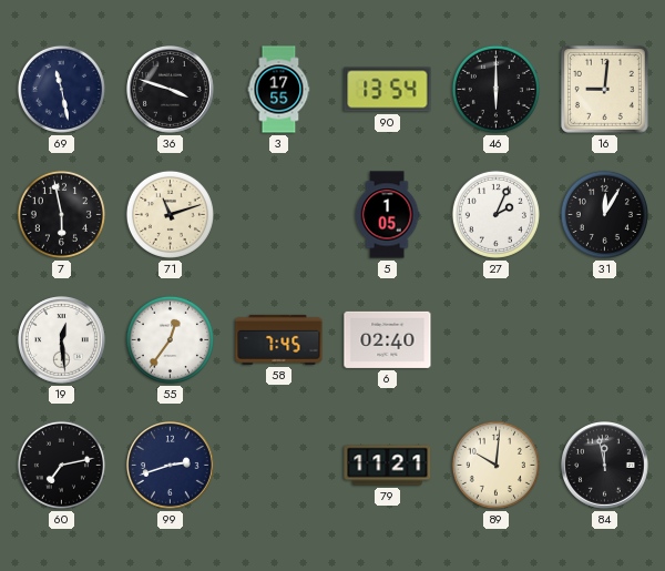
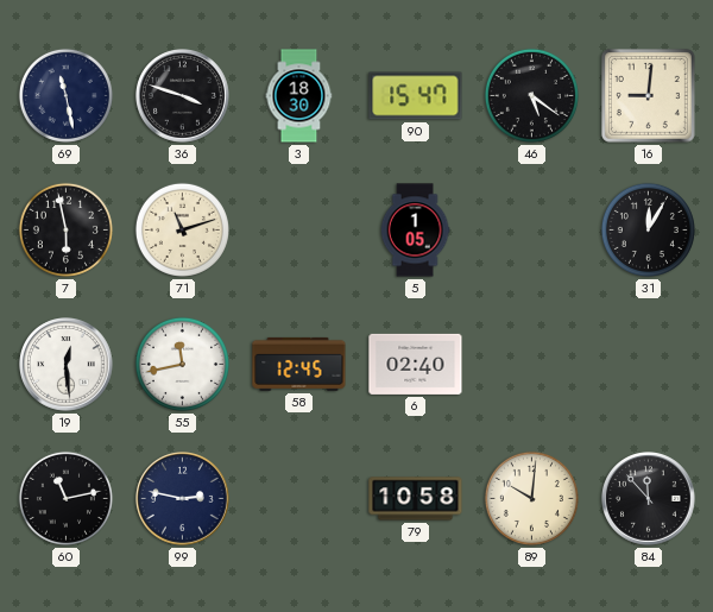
3: 17:55 -> 18:30 (299, 96)
90: 13:54 -> 15:47 (416, 96)
46: 6:00 -> 5:21 (531, 95)
27: 2:04 -> none (495, 214)
55: 12:36 -> 11:43 (182, 364)
58: 7:45 -> 12:45 (299, 364)
60: 7:13 -> 11:13 (65, 498)
99: 2:42 -> 2:47 (183, 499)
79: 11:21 -> 10:58 (416, 499)
84: 11:58 -> 11:53 (649, 499)
